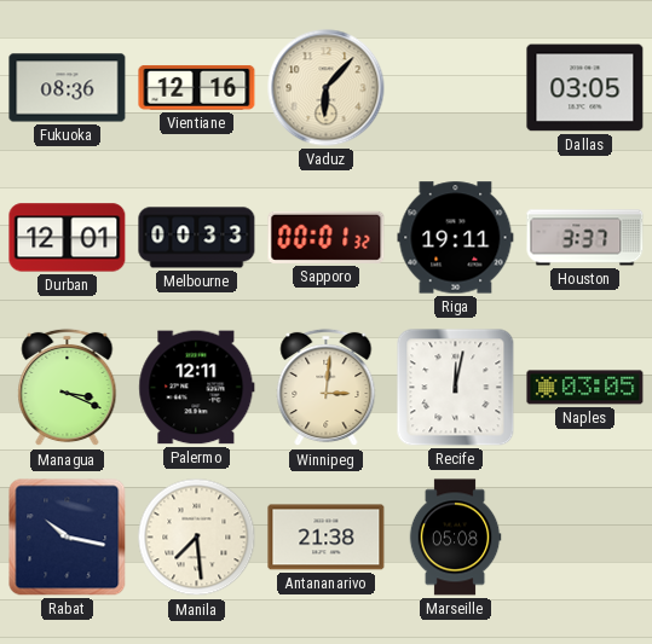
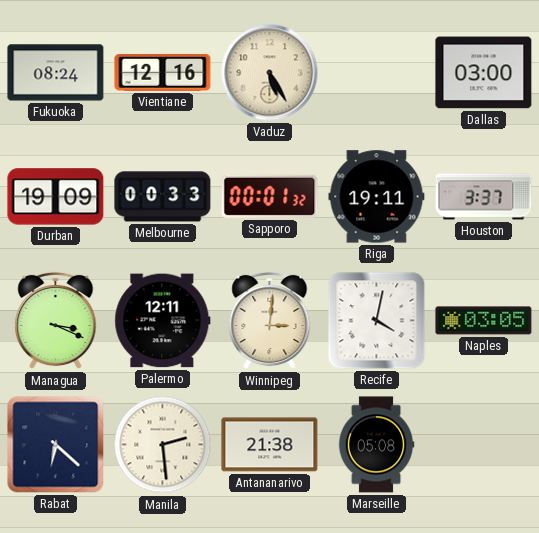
Fukuoka: 08:36 -> 08:24 (56, 73)
Vaduz: 6:07 -> 5:25 (270, 73)
Dallas: 03:05 -> 03:00 (484, 73)
Durban: 12:01 -> 19:09 (56, 197)
Recife: 12:02 -> 4:02 (377, 321)
Rabat: 10:17 -> 6:22 (56, 445)
Manila: 7:29 -> 2:29 (163, 445)
